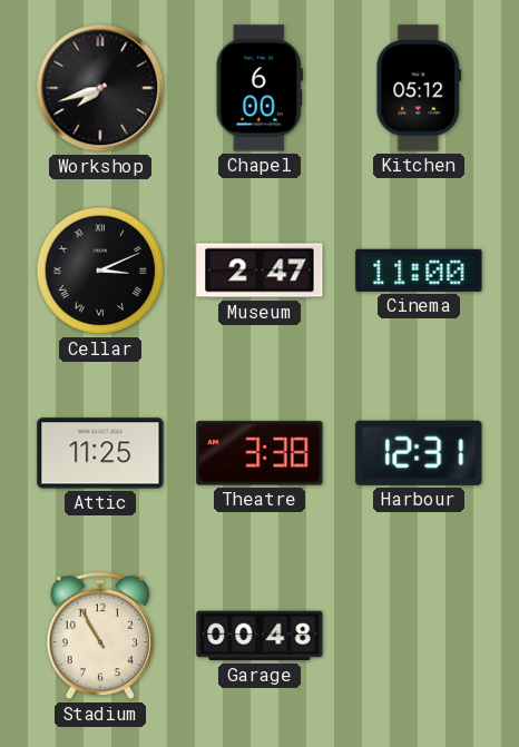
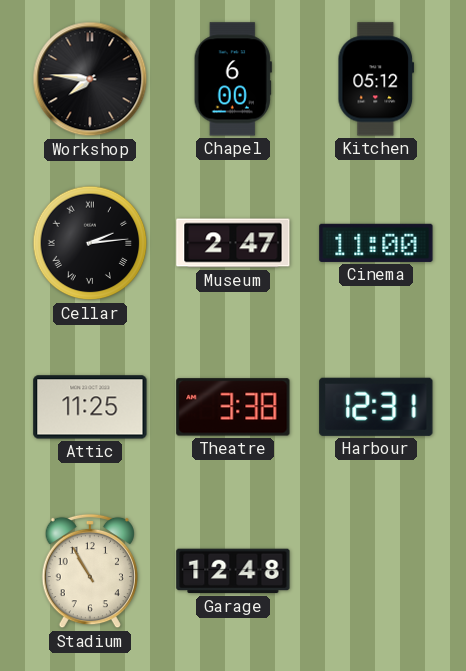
Workshop: 7:42 -> 7:46 (90, 79)
Cellar: 3:11 -> 2:14 (90, 243)
Garage: 00:48 -> 12:48 (233, 571)
